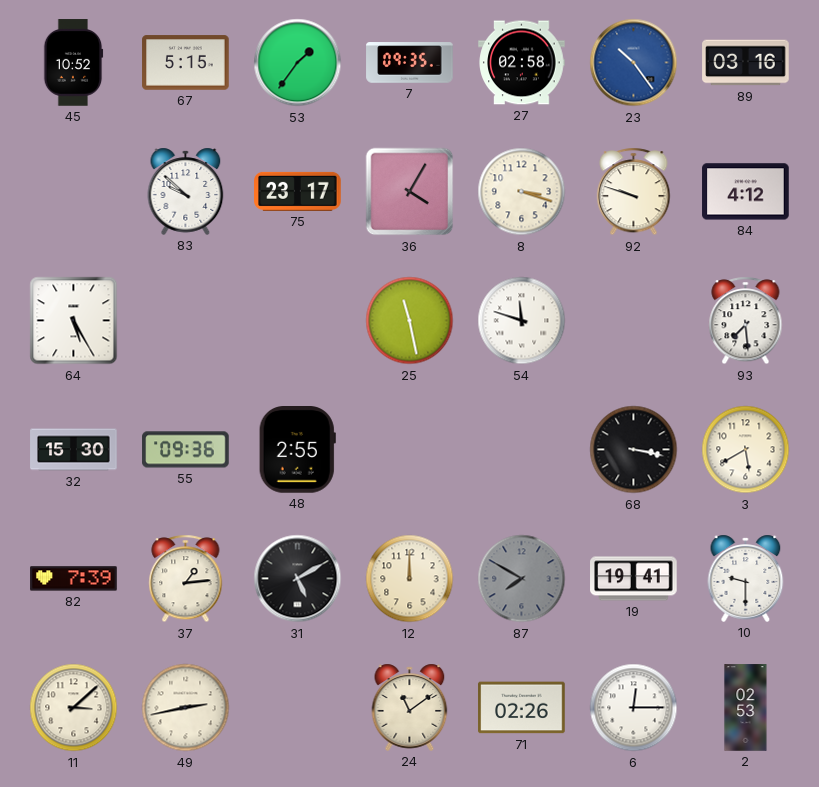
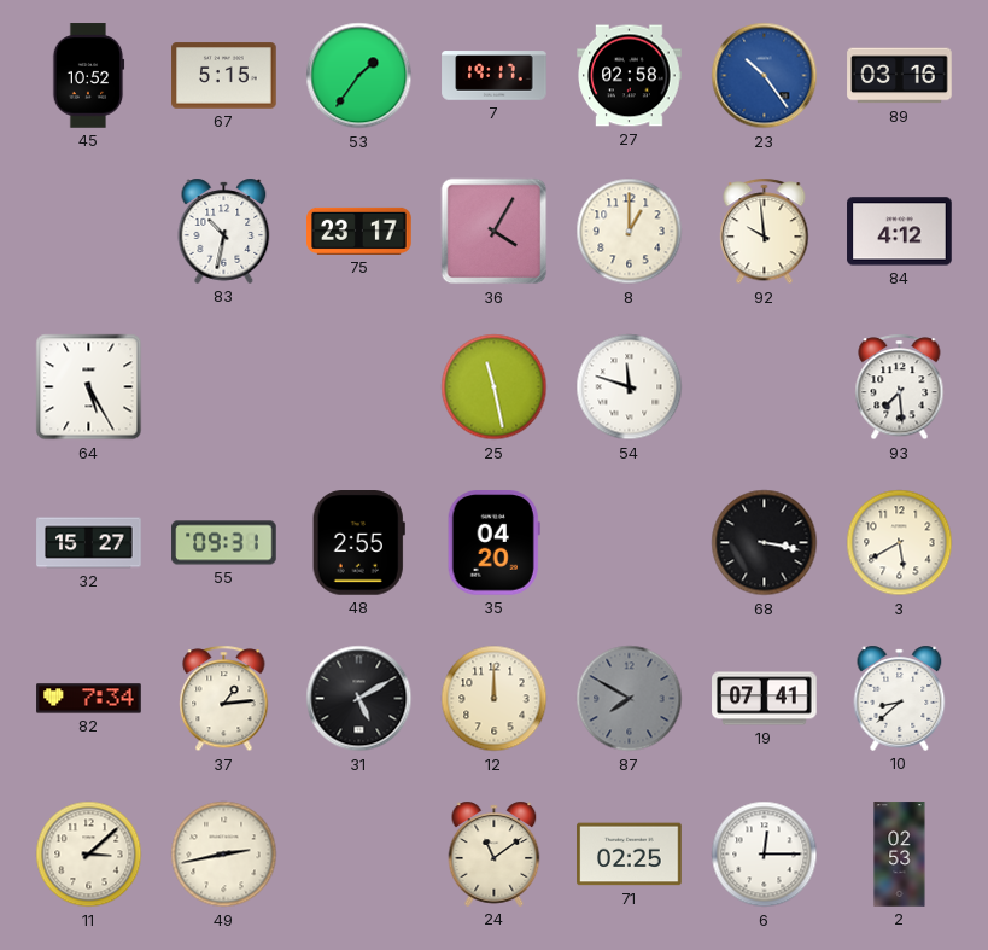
7: 09:35 -> 19:17 (495, 76)
83: 9:52 -> 10:32 (224, 231)
8: 3:18 -> 1:00 (630, 232)
92: 9:48 -> 9:59 (765, 232)
32: 15:30 -> 15:27 (89, 543)
55: 09:36 -> 09:31 (224, 543)
35: none -> 04:20 (493, 543)
82: 7:39 -> 7:34 (89, 699)
19: 19:41 -> 07:41 (765, 699)
10: 9:30 -> 8:38 (900, 698)
71: 02:26 -> 02:25 (630, 855)
